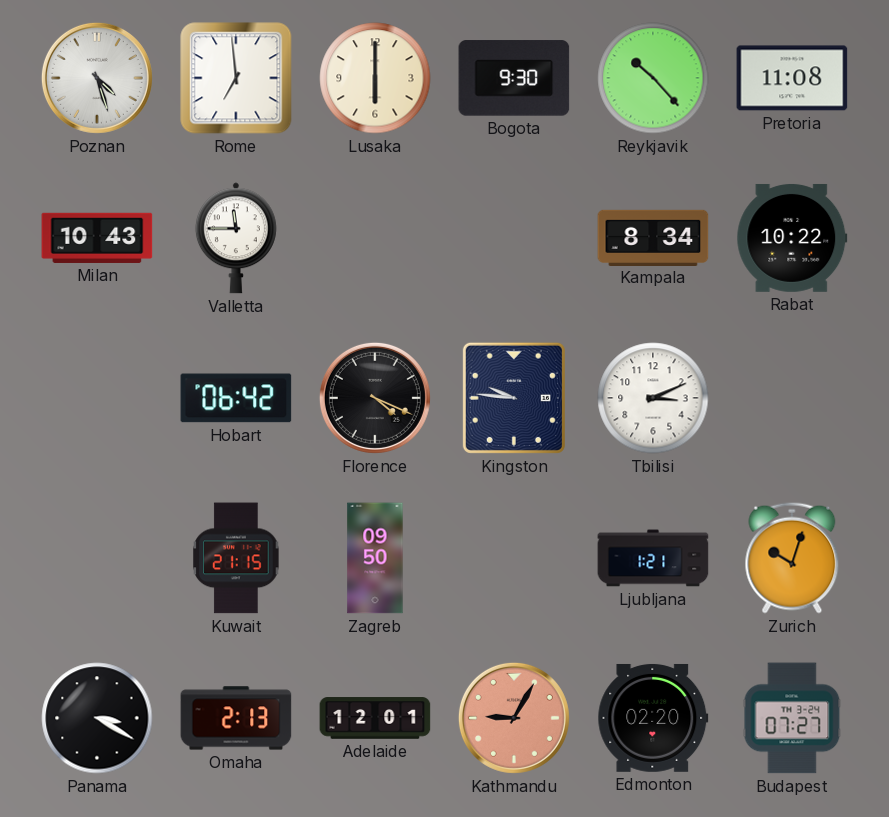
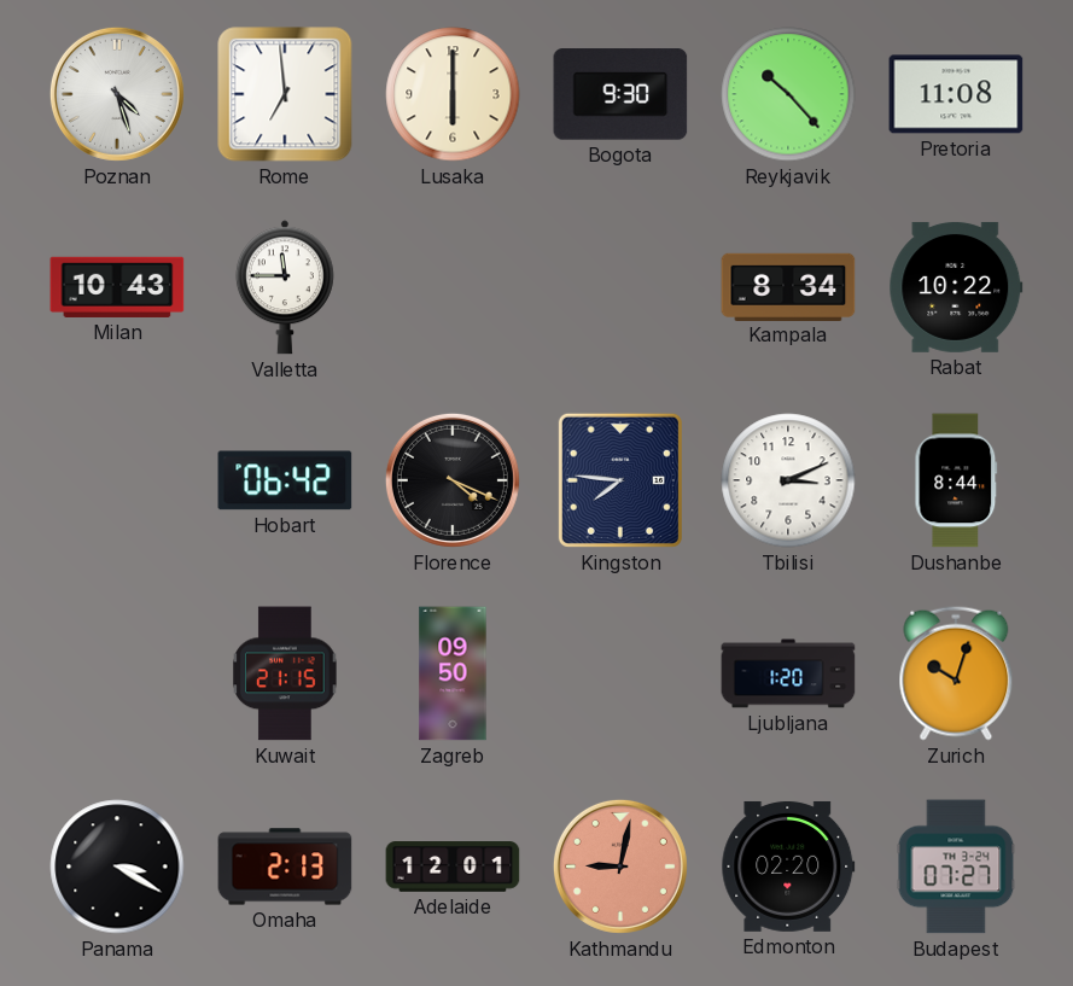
Kingston: 9:46 -> 7:46 (620, 480)
Dushanbe: none -> 8:44 (956, 480)
Ljubljana: 1:21 -> 1:20 (788, 673)
Kathmandu: 9:05 -> 9:02 (620, 867)
